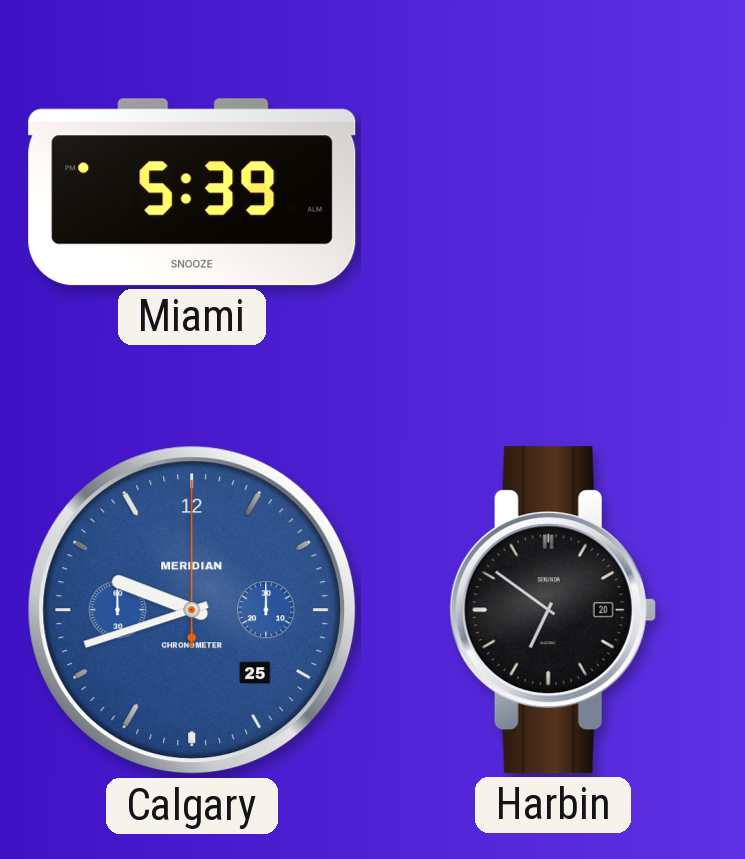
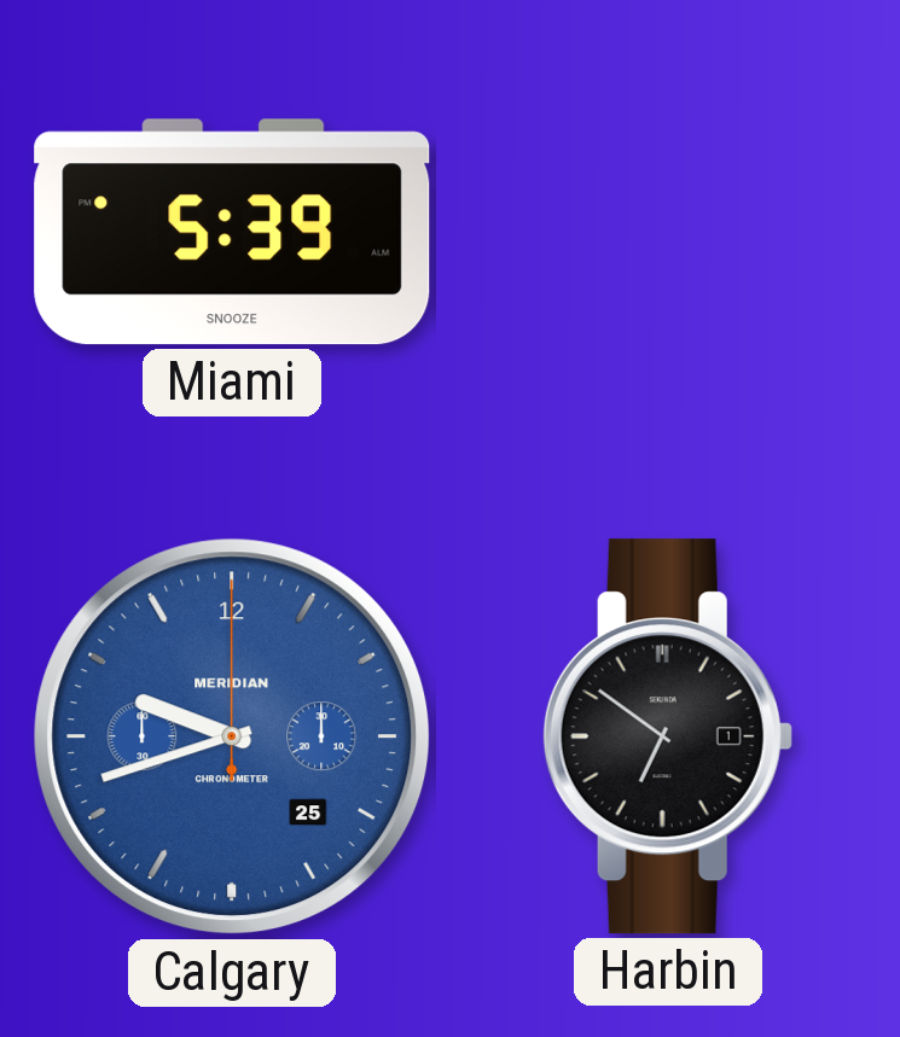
Harbin date: 20 -> 1 (668, 736)
